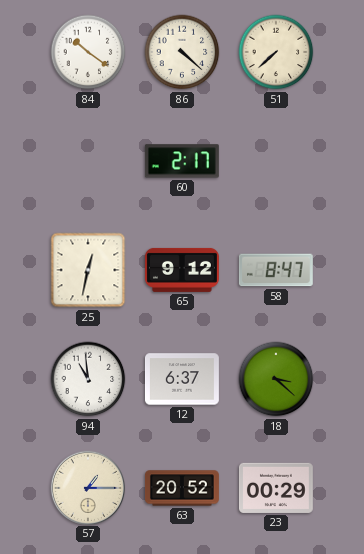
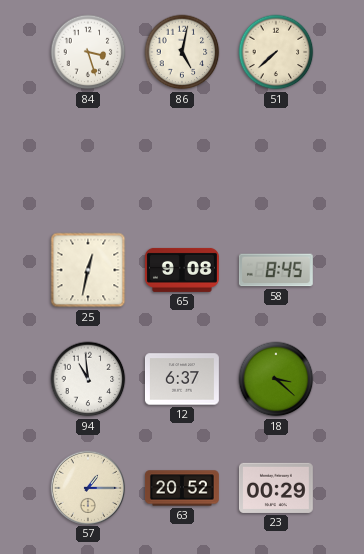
84: 10:21 -> 3:27 (88, 52)
86: 4:22 -> 5:02 (182, 52)
60: 2:17 -> none (182, 161)
65: 9:12 -> 9:08 (182, 270)
58: 8:47 -> 8:45 (276, 270)
